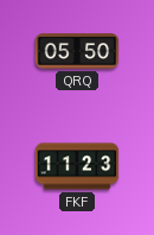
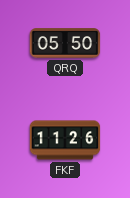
FKF: 11:23 -> 11:26 (65, 140)
